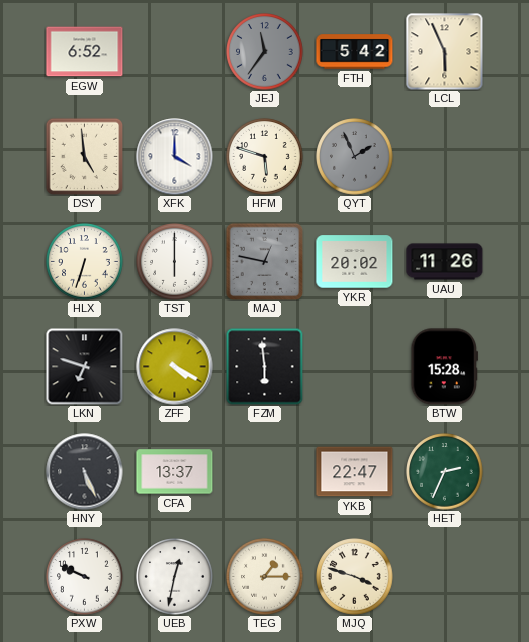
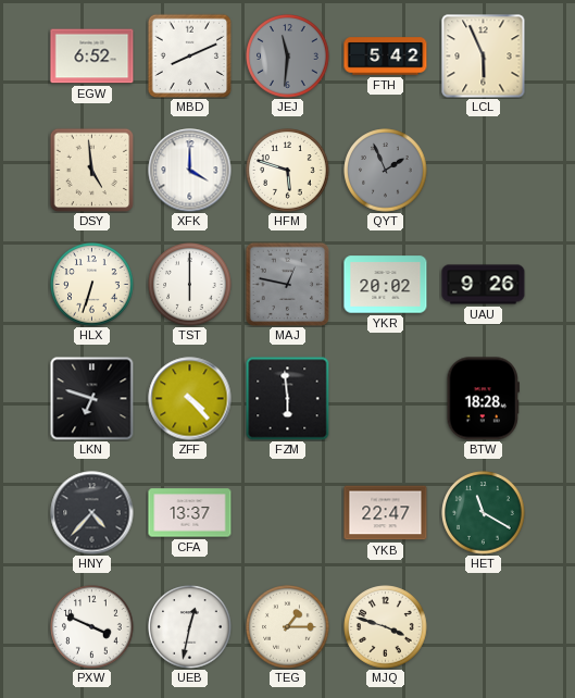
MBD: none -> 8:11 (189, 55)
JEJ: 11:36 -> 11:31 (288, 57)
UAU: 11:26 -> 9:26 (484, 285)
ZFF: 4:20 -> 4:23 (190, 399)
BTW: 15:28 -> 18:28 (483, 399)
HNY: 5:26 -> 4:37 (92, 513)
HET: 2:34 -> 11:20 (484, 513)
PXW: 9:49 -> 3:49 (92, 627)
